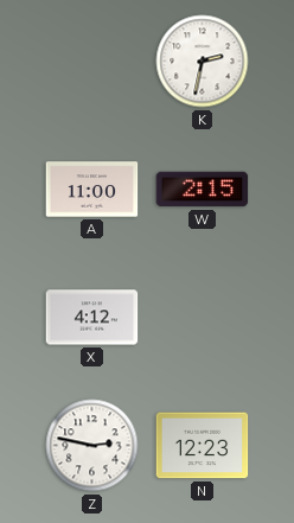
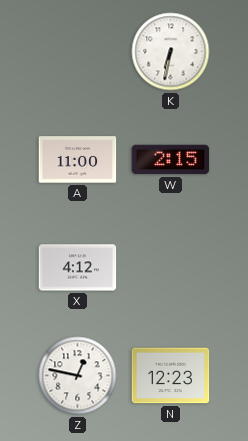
K: 2:32 -> 6:32 (171, 52)
Z: 2:47 -> 12:47 (78, 376)
